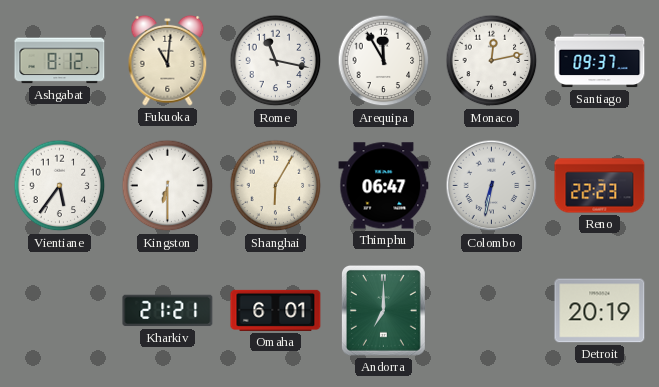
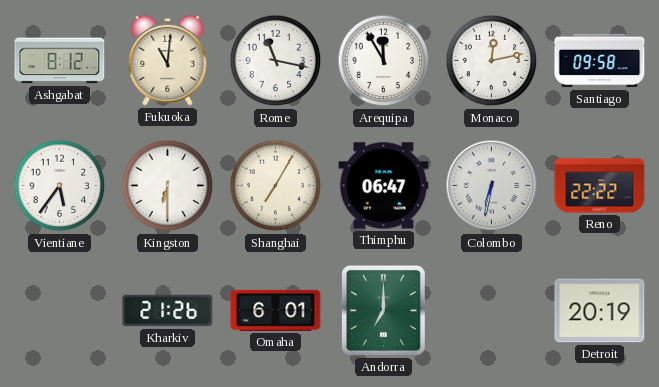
Santiago: 09:37 -> 09:58 (600, 61)
Shanghai: 6:05 -> 7:05 (276, 186)
Reno: 22:23 -> 22:22 (600, 186)
Kharkiv: 21:21 -> 21:26 (168, 311)
